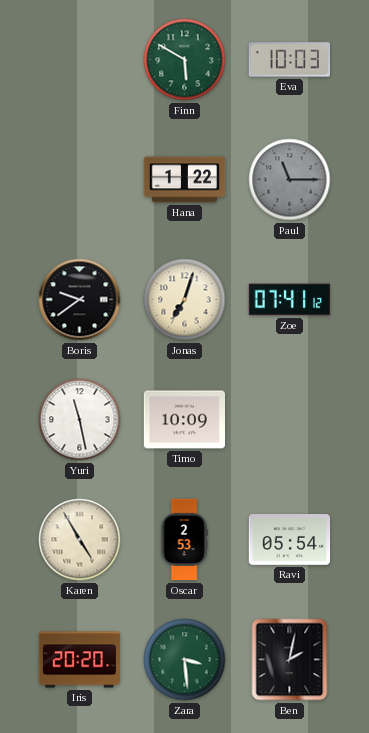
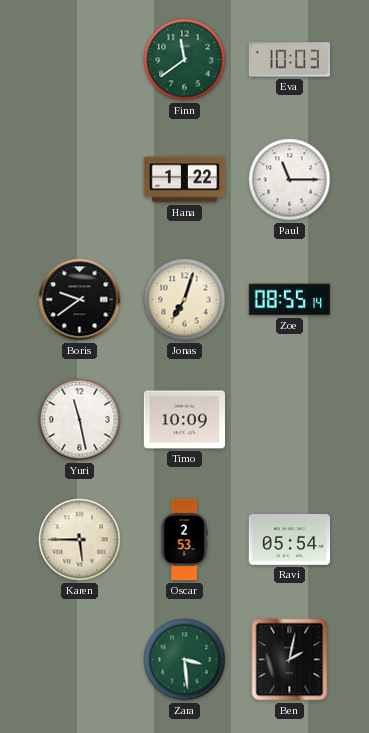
Finn: 5:50 -> 11:39 (185, 60)
Paul dial: grey -> white (290, 180)
Zoe: 07:41 -> 08:55 (290, 300)
Karen: 4:55 -> 5:45 (80, 540)
Iris: 20:20 -> none (80, 660)
